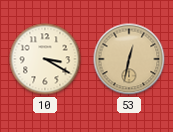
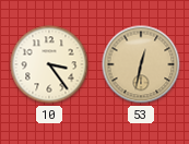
10: 3:20 -> 3:24 (49, 64)
